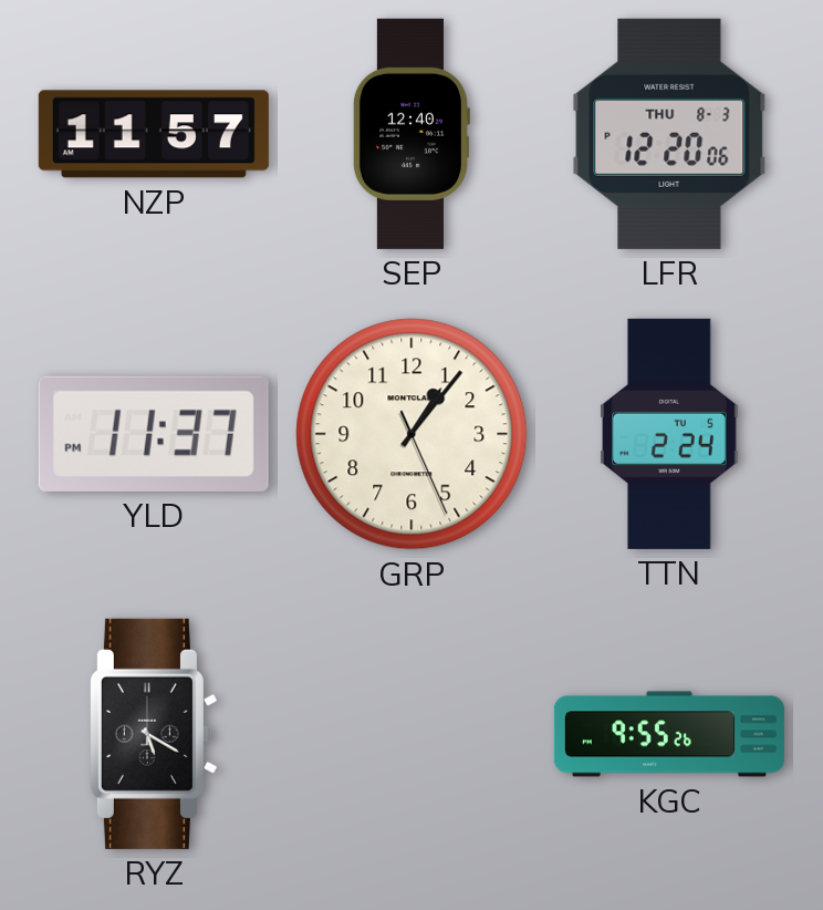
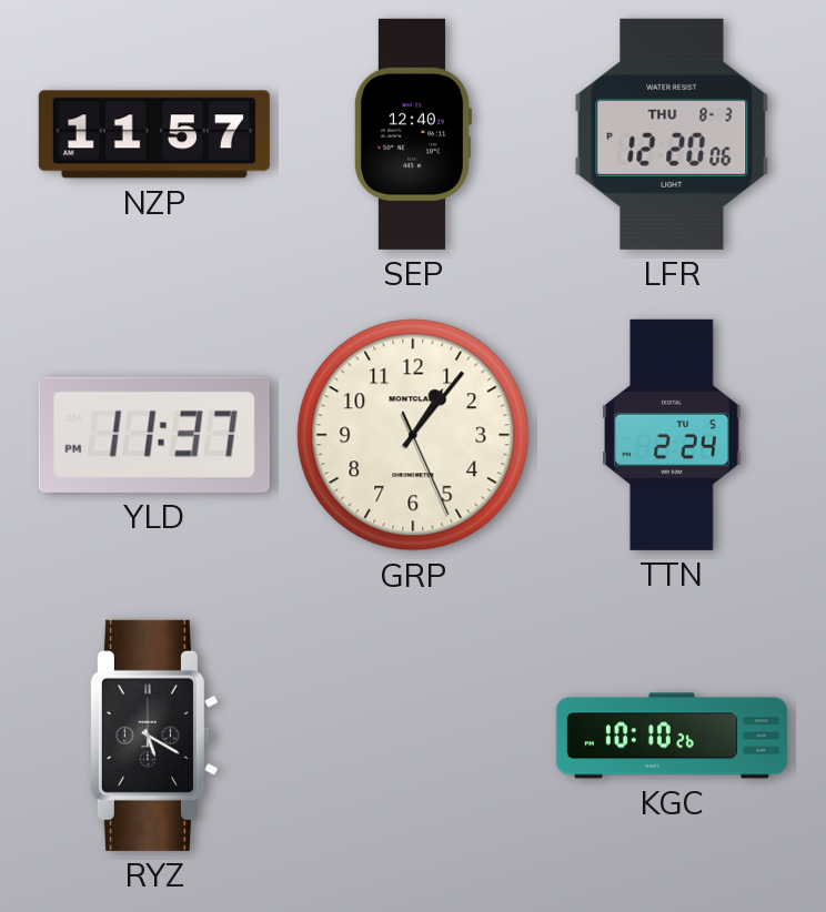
KGC: 9:55 -> 10:10 (672, 736)
